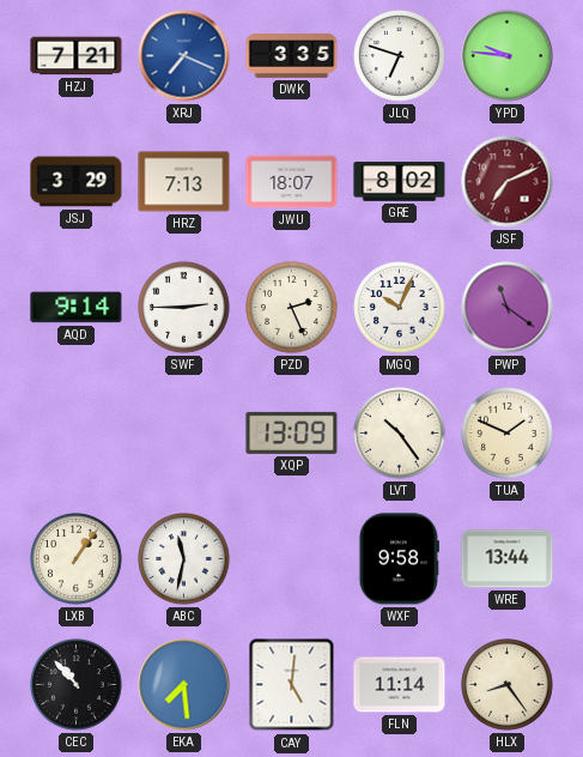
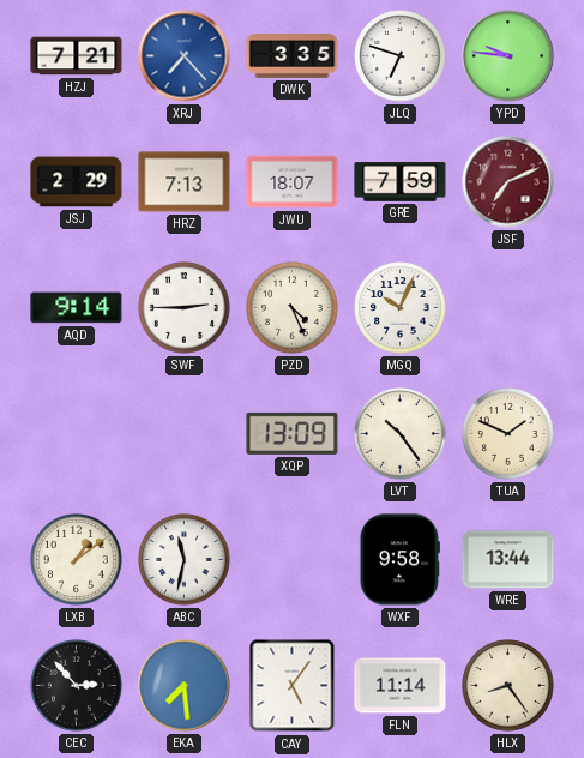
XRJ: 7:19 -> 7:23 (185, 56)
JSJ: 3:29 -> 2:29 (77, 182)
GRE: 8:02 -> 7:59 (401, 182)
PZD: 2:26 -> 4:26 (293, 308)
PWP: 11:21 -> none (508, 308)
LXB: 1:06 -> 1:09 (77, 560)
CEC: 10:53 -> 2:53 (77, 686)
CAY: 5:01 -> 5:06 (293, 686)
